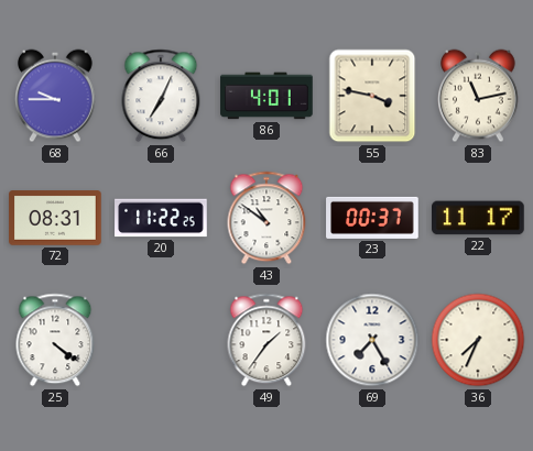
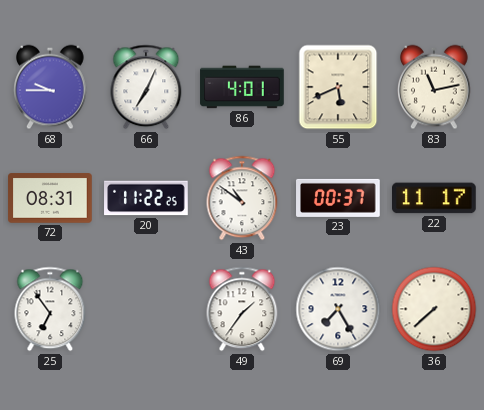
55: 3:47 -> 5:41 (338, 87)
25: 4:21 -> 6:54 (50, 309)
36: 7:34 -> 7:38 (434, 309)
